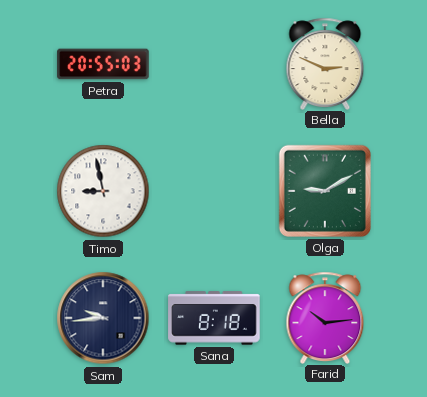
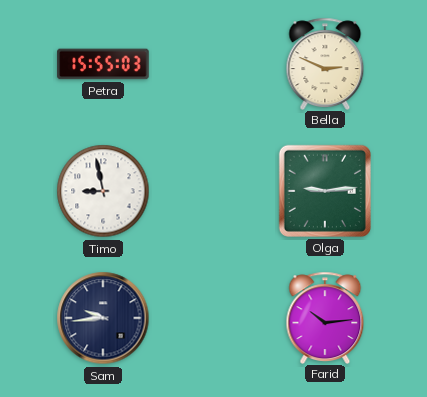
Petra: 20:55 -> 15:55 (103, 64)
Olga: 9:10 -> 9:14 (325, 191)
Sana: 8:18 -> none (214, 318)
